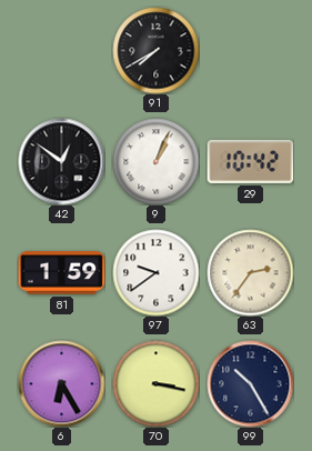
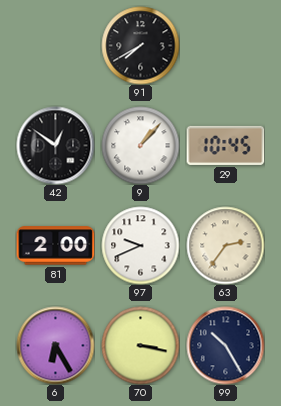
9: 1:04 -> 1:07 (140, 145)
29: 10:42 -> 10:45 (225, 145)
81: 1:59 -> 2:00 (55, 246)
97: 9:39 -> 9:41 (140, 245)
